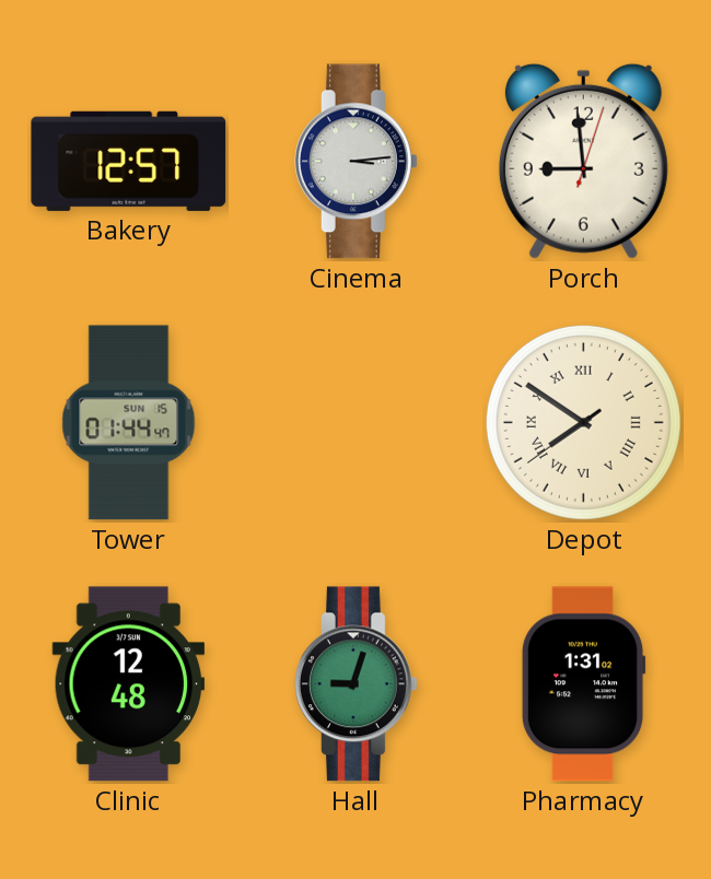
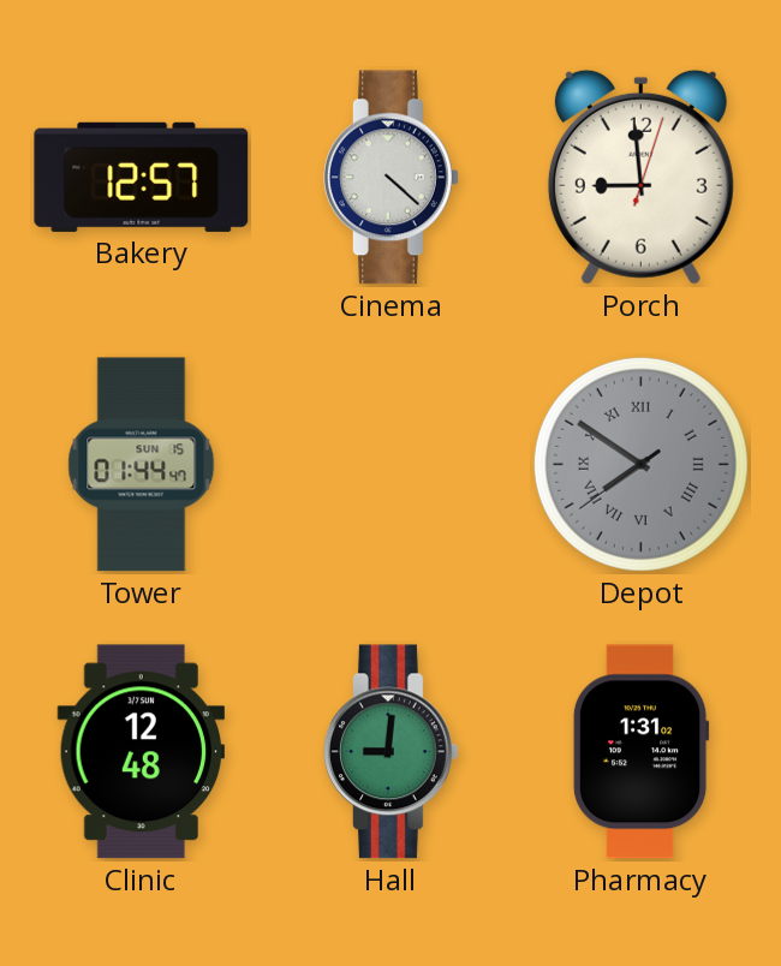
Cinema: 3:14 -> 4:22 (390, 178)
Depot dial: cream -> grey (640, 464)
Hall: 9:03 -> 9:01 (390, 752)
